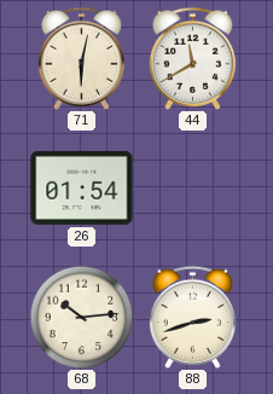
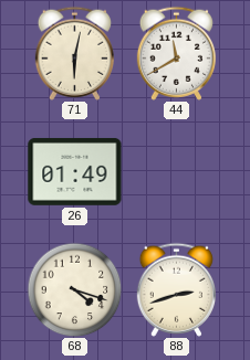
26: 01:54 -> 01:49 (75, 171)
68: 10:14 -> 4:18 (74, 289)
